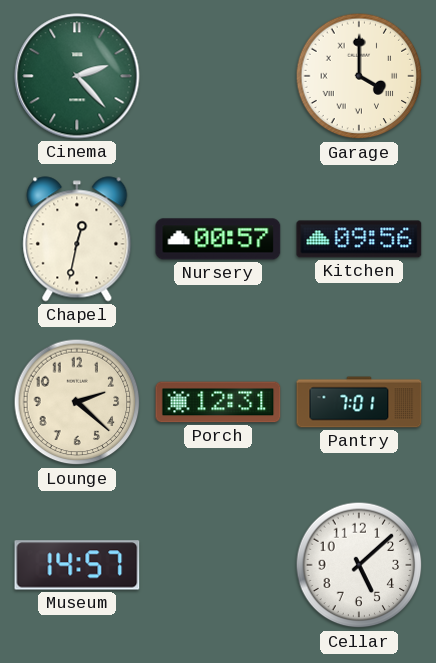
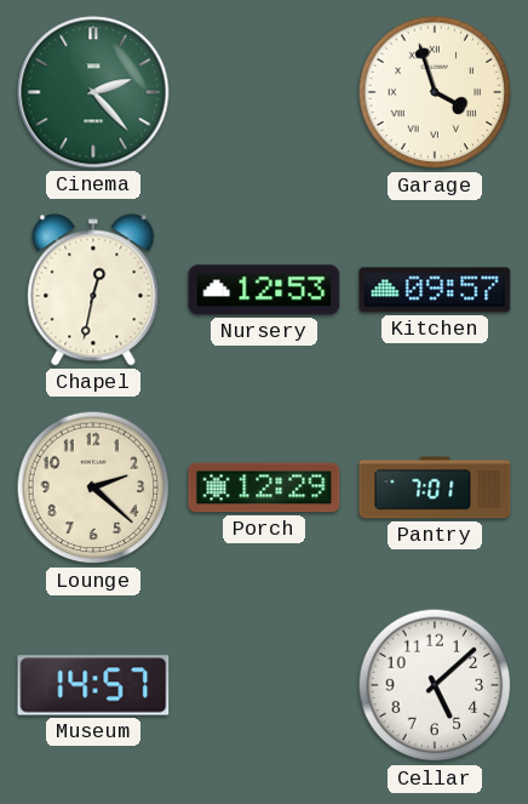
Garage: 4:00 -> 3:57 (435, 92)
Nursery: 00:57 -> 12:53 (264, 290)
Kitchen: 09:56 -> 09:57 (435, 290)
Porch: 12:31 -> 12:29 (264, 487)
